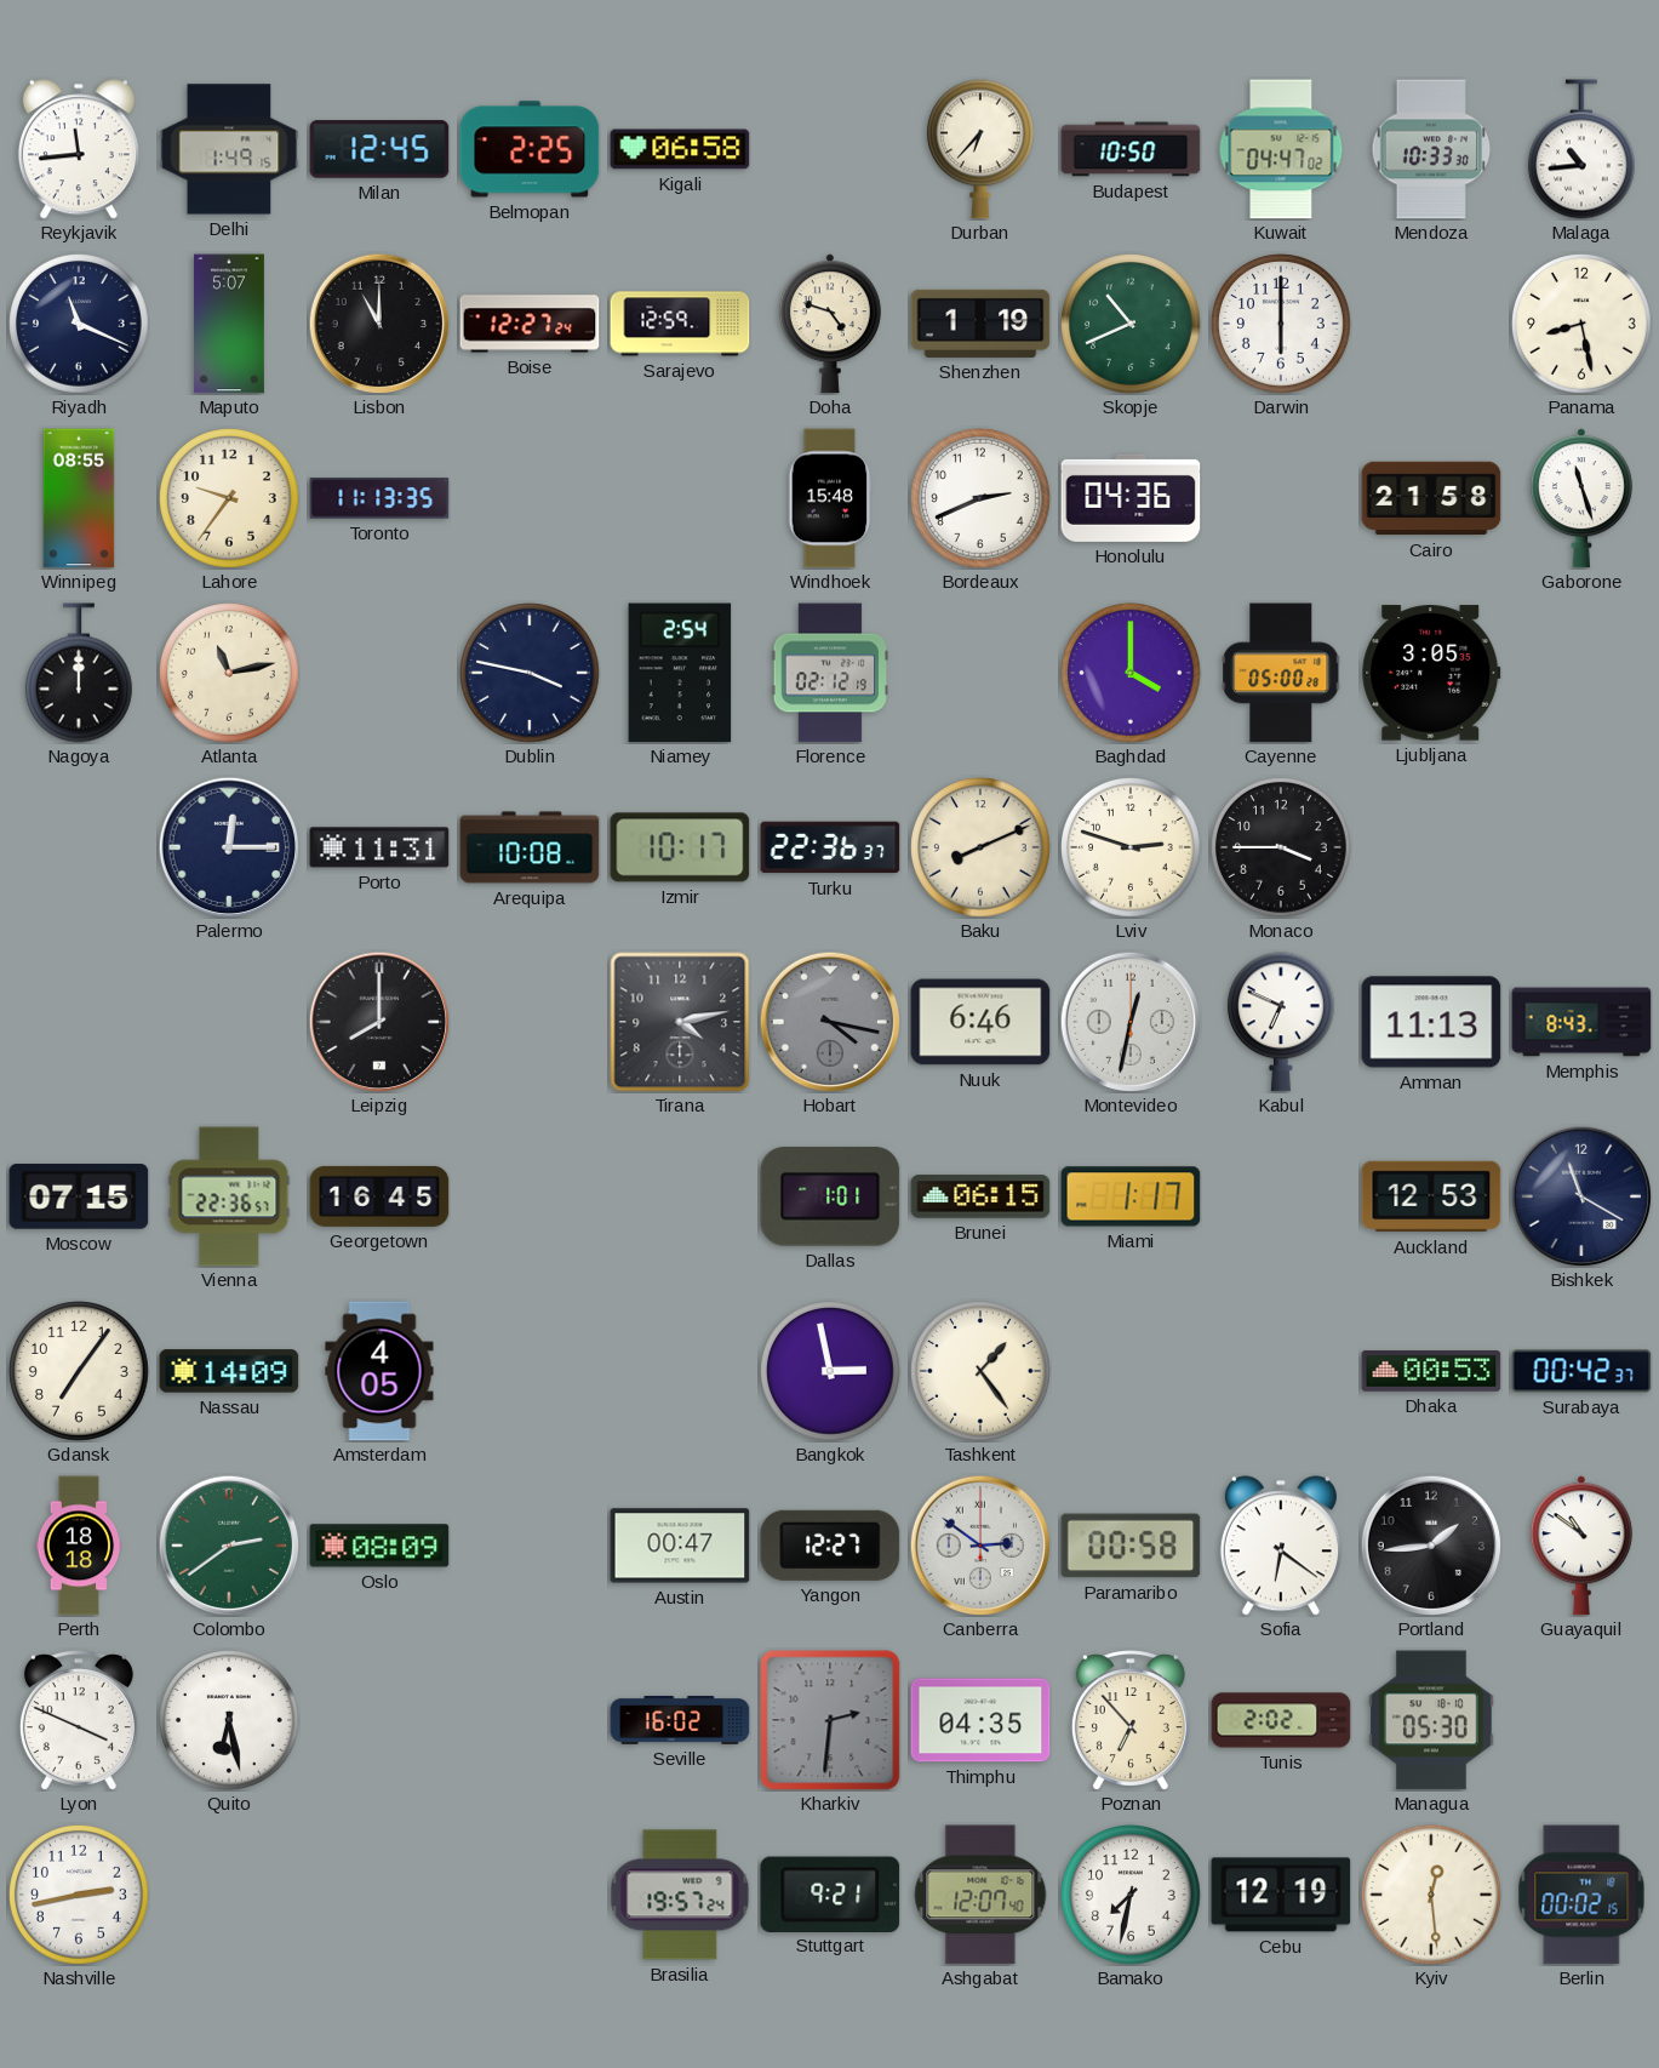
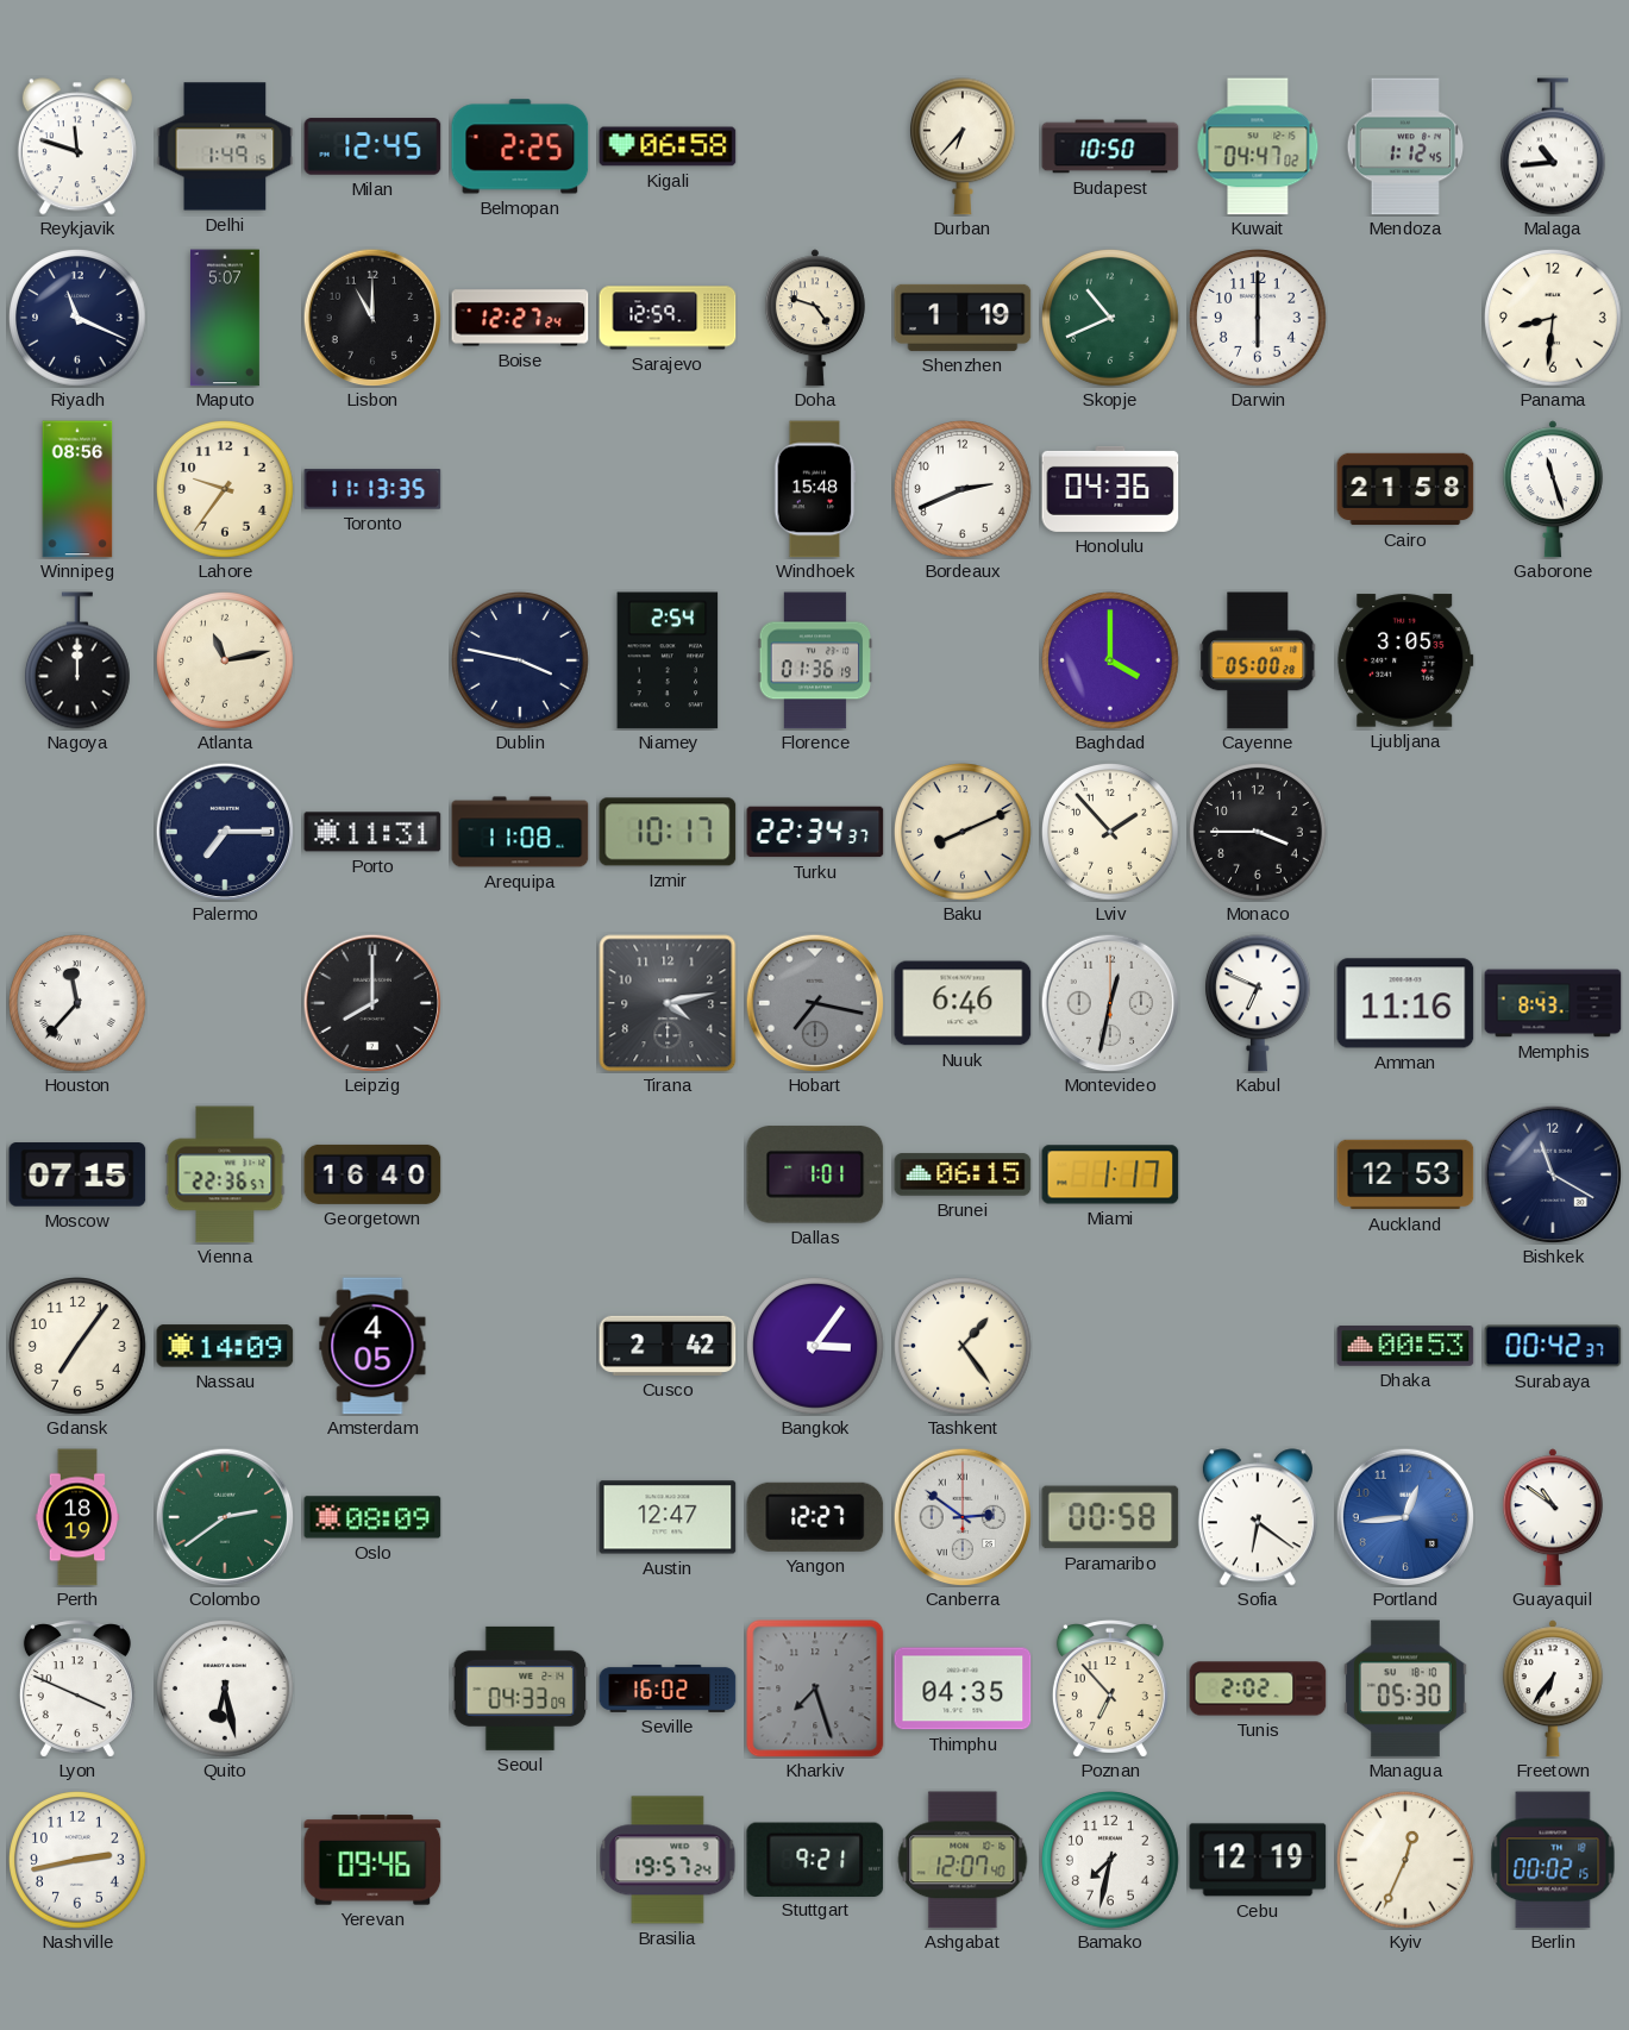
Reykjavik: 11:44 -> 11:48 (77, 146)
Mendoza: 10:33 -> 1:12 (1405, 146)
Panama: 8:28 -> 8:31 (1554, 319)
Winnipeg: 08:55 -> 08:56 (77, 489)
Florence: 02:12 -> 01:36 (815, 660)
Palermo: 12:15 -> 7:15 (225, 832)
Arequipa: 10:08 -> 11:08 (520, 832)
Turku: 22:36 -> 22:34 (815, 832)
Lviv: 2:48 -> 1:53 (1111, 833)
Houston: none -> 11:37 (79, 1004)
Hobart: 4:17 -> 7:17 (815, 1003)
Amman: 11:13 -> 11:16 (1405, 1003)
Georgetown: 16:45 -> 16:40 (372, 1174)
Cusco: none -> 2:42 (668, 1346)
Bangkok: 2:58 -> 3:06 (816, 1347)
Perth: 18:18 -> 18:19 (77, 1517)
Austin: 00:47 -> 12:47 (668, 1517)
Portland: 1:44 -> 12:44 (1405, 1517)
Portland dial: black -> blue (1405, 1517)
Seoul: none -> 04:33 (520, 1688)
Kharkiv: 2:31 -> 7:27 (815, 1688)
Freetown: none -> 6:36 (1553, 1688)
Yerevan: none -> 09:46 (372, 1860)
Kyiv: 12:29 -> 12:34 (1406, 1861)
